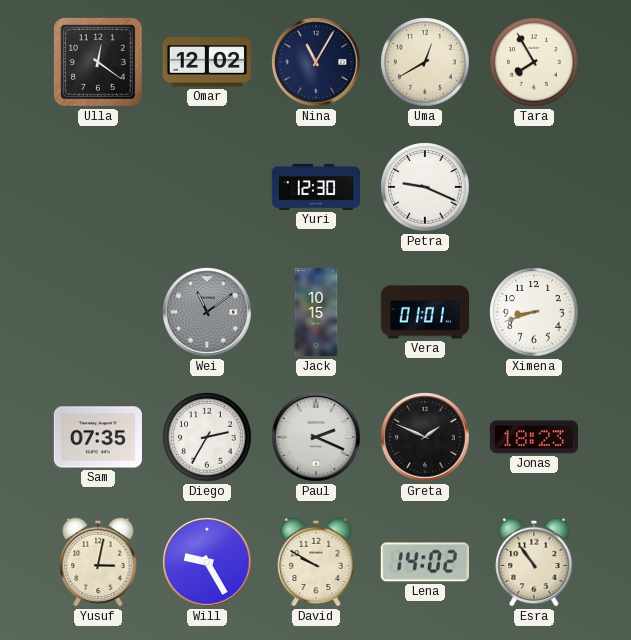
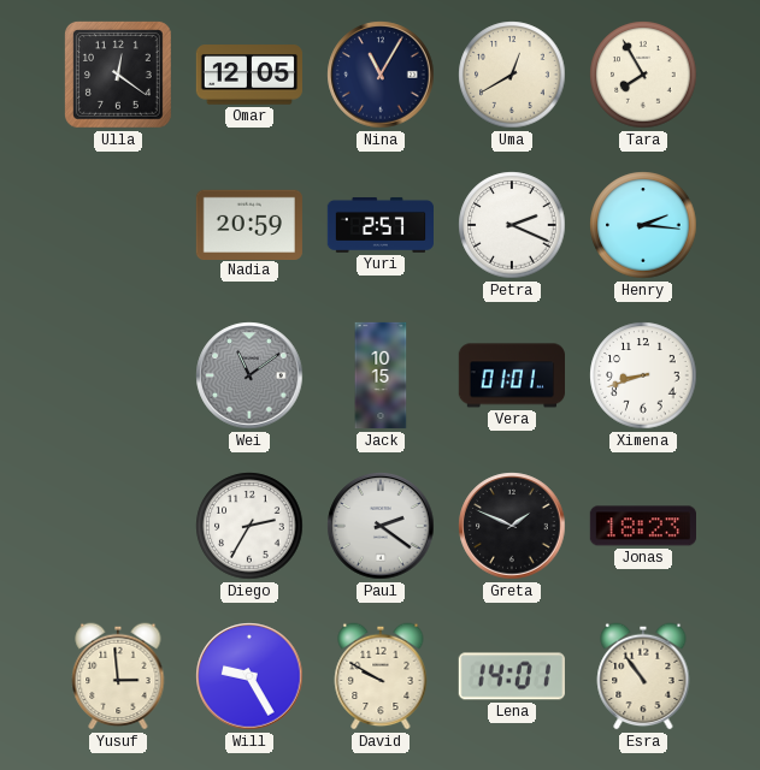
Omar: 12:02 -> 12:05 (248, 75)
Nadia: none -> 20:59 (248, 224)
Yuri: 12:30 -> 2:57 (379, 225)
Petra: 9:19 -> 2:19 (512, 225)
Henry: none -> 2:16 (643, 225)
Sam: 07:35 -> none (98, 437)
Paul: 2:19 -> 2:21 (381, 526)
Yusuf: 3:02 -> 2:59 (118, 676)
Lena: 14:02 -> 14:01 (512, 676)
